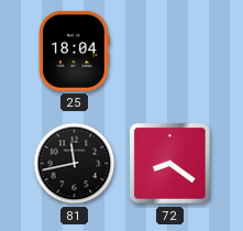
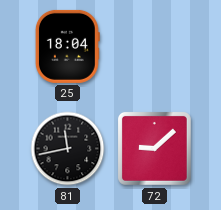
72: 8:21 -> 9:08 (154, 148)
